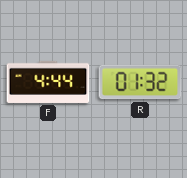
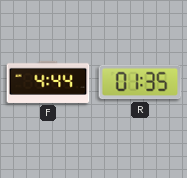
R: 01:32 -> 01:35 (140, 82)
